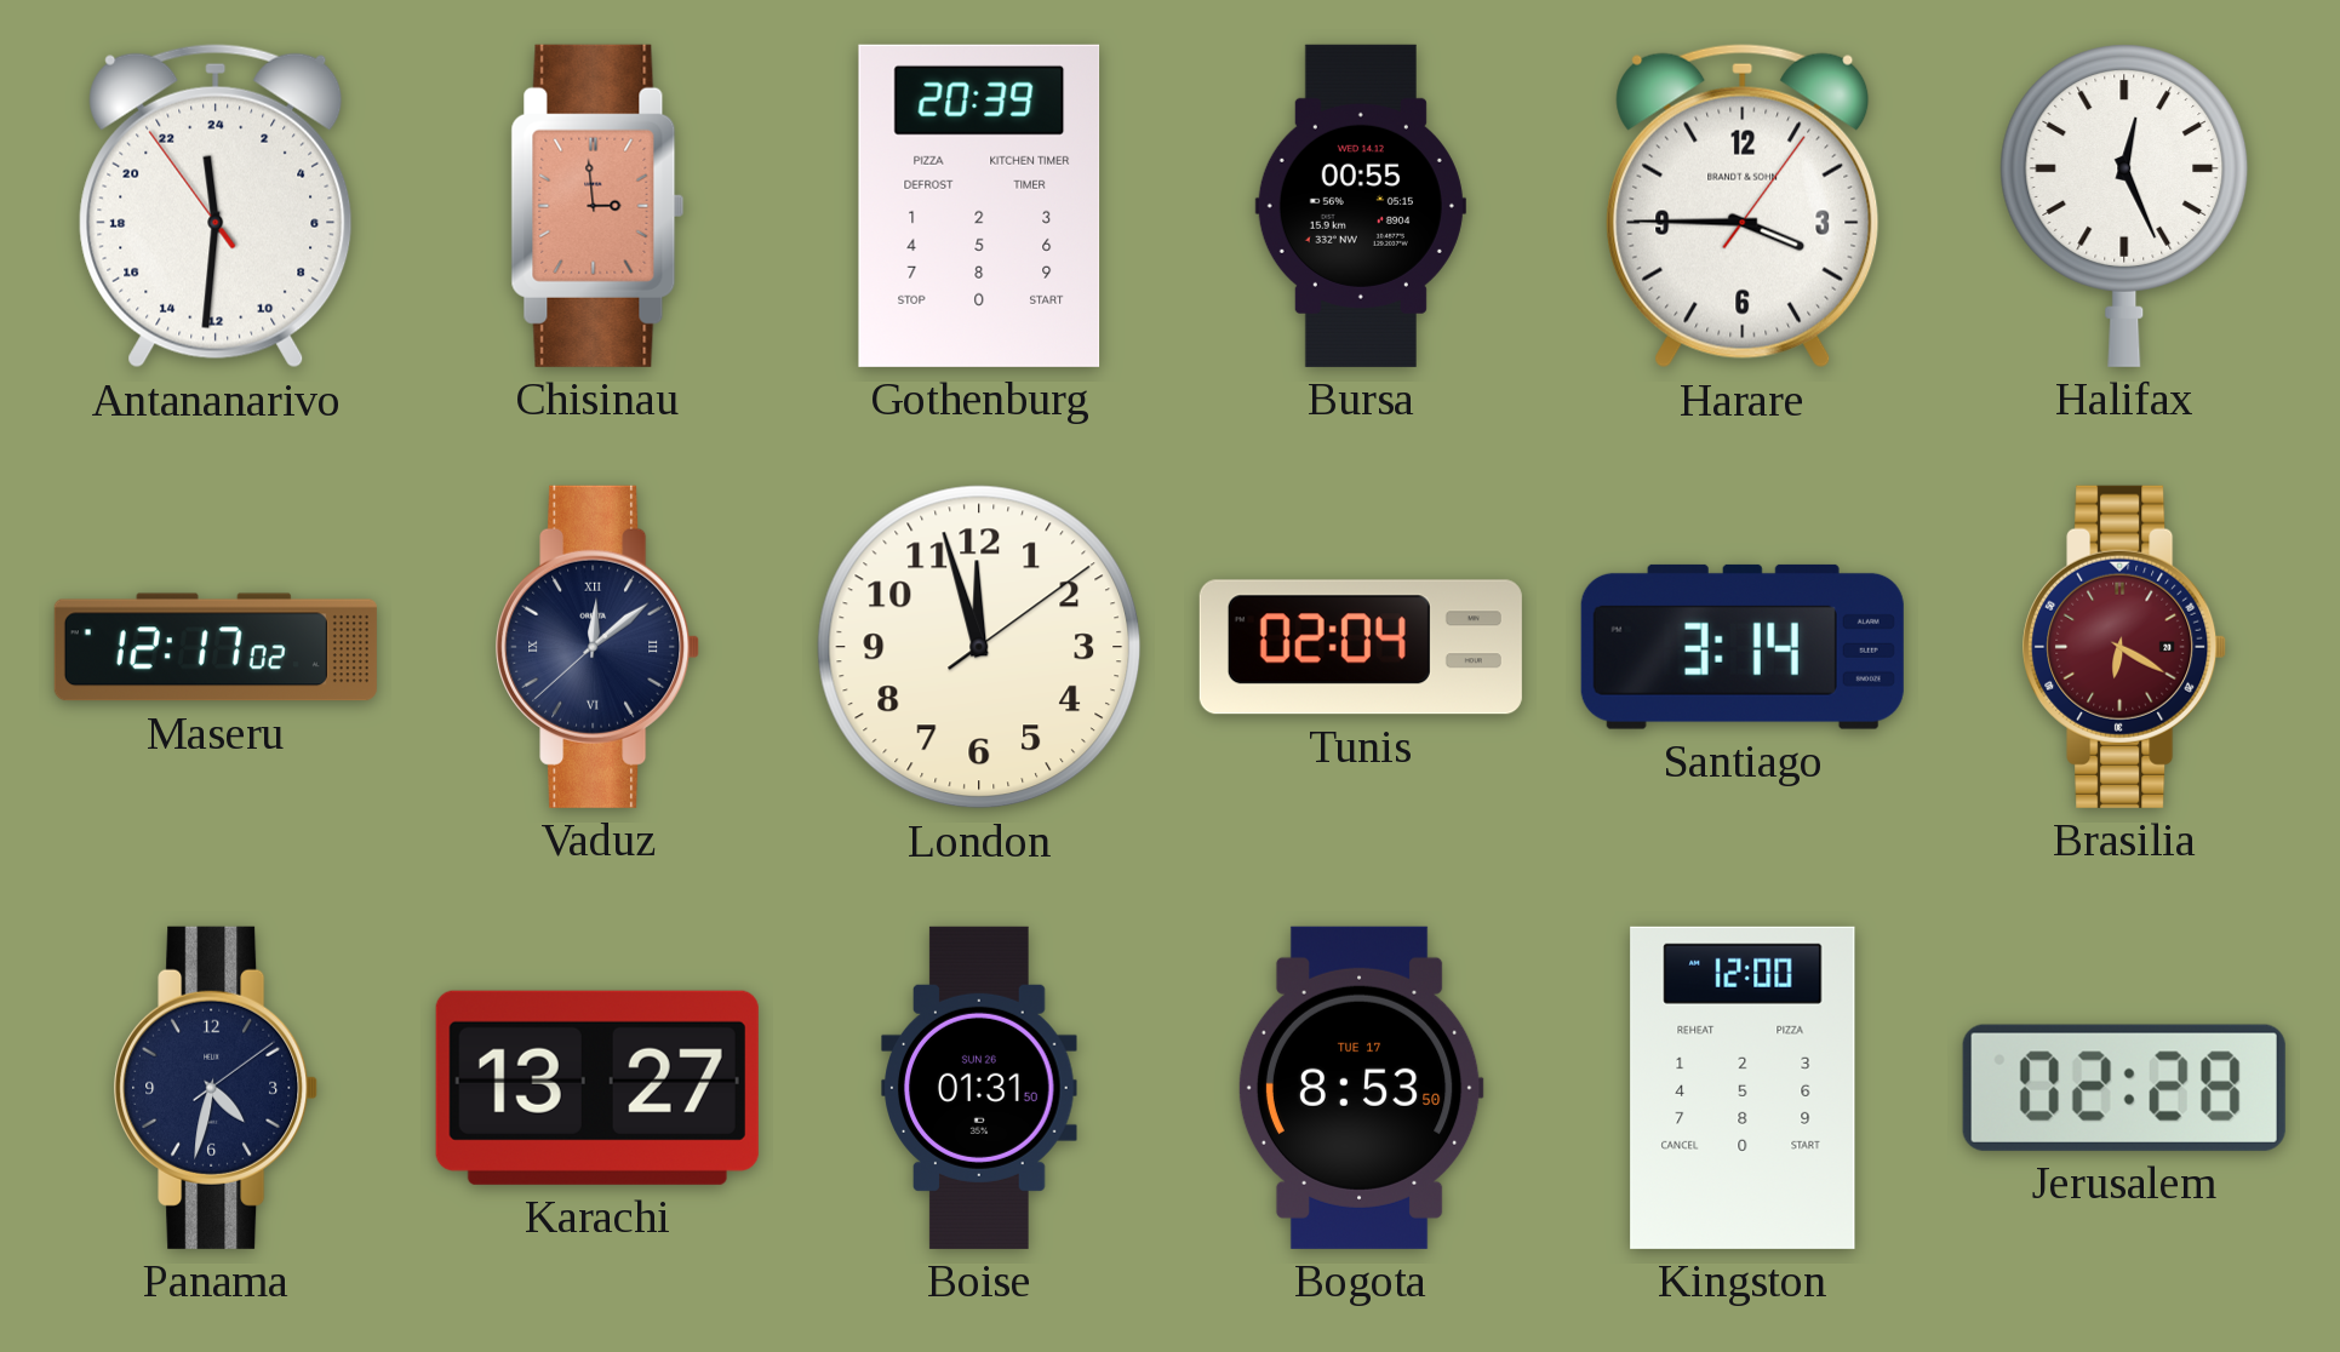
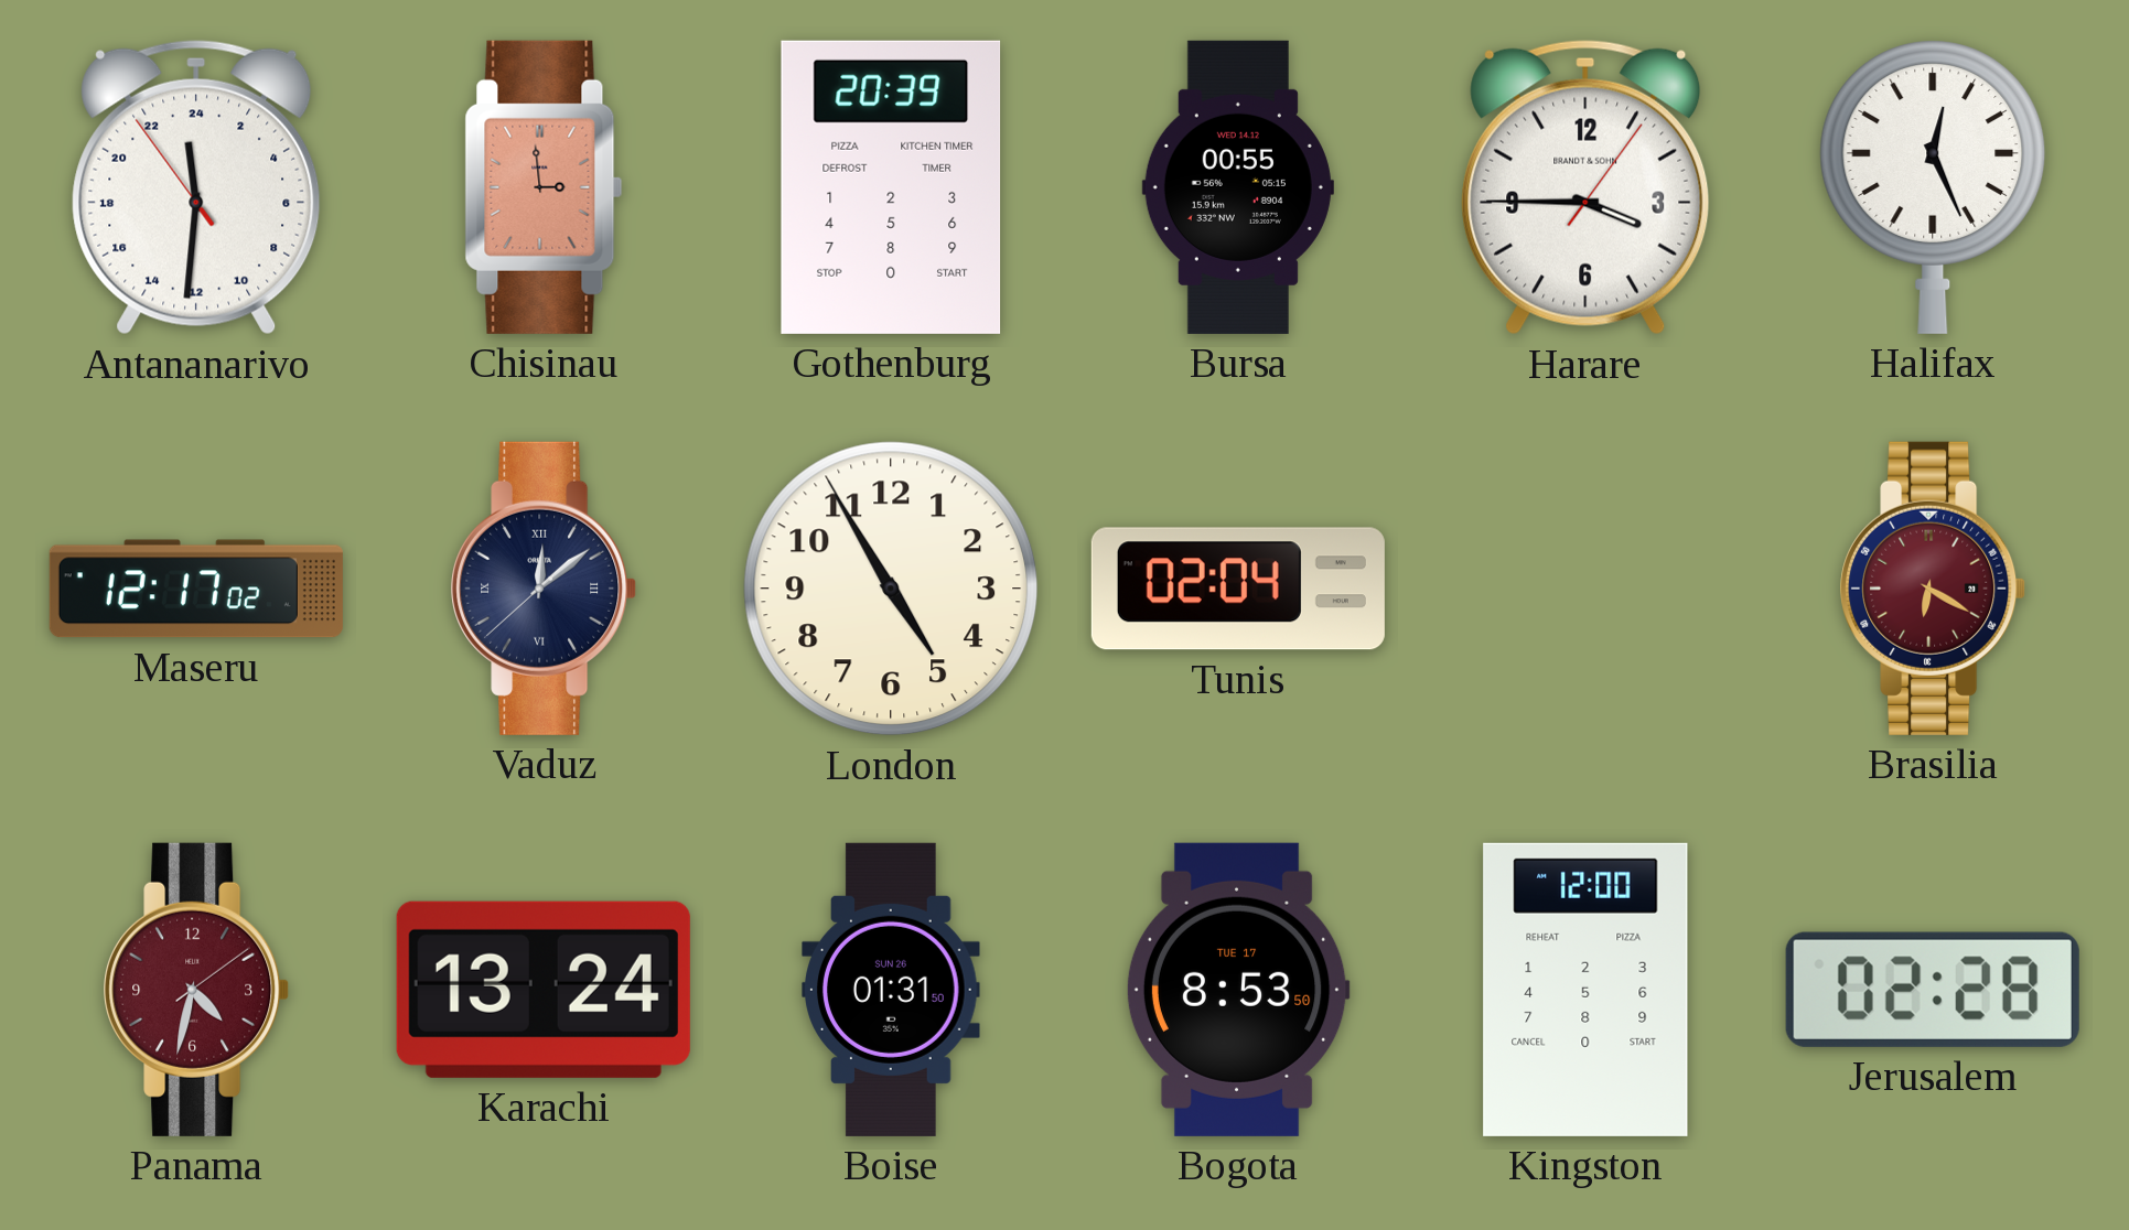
London: 11:57 -> 4:54 (891, 589)
Santiago: 3:14 -> none (1743, 647)
Panama dial: navy -> burgundy (196, 990)
Karachi: 13:27 -> 13:24 (544, 990)
